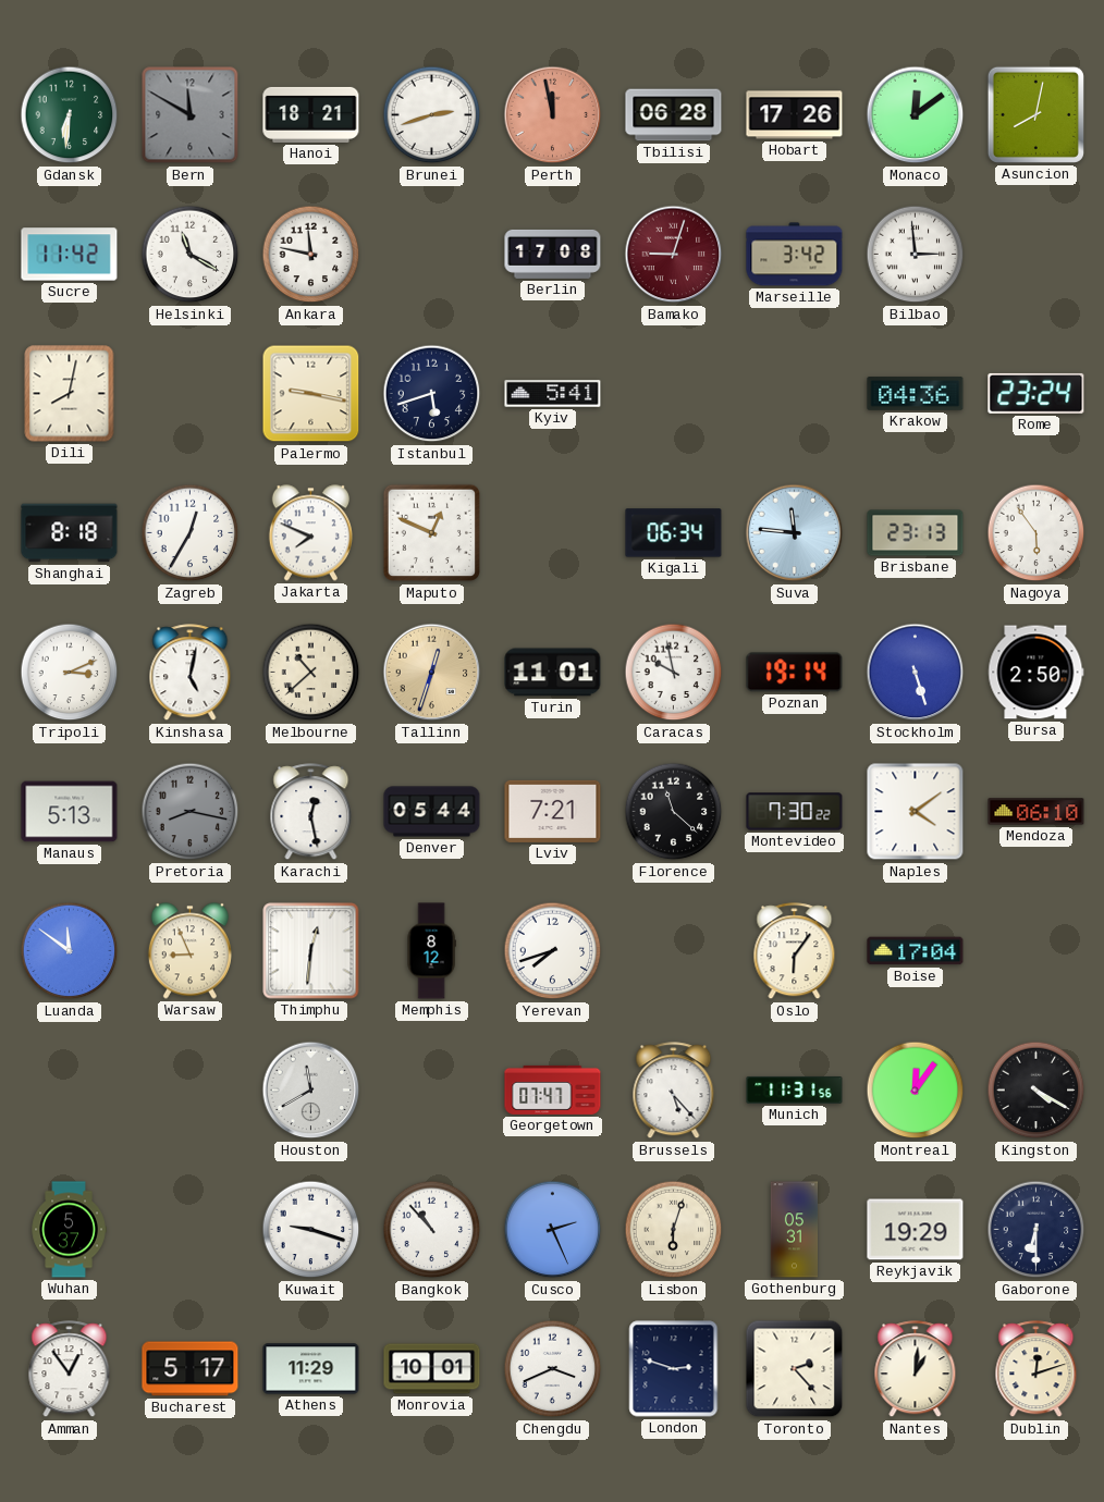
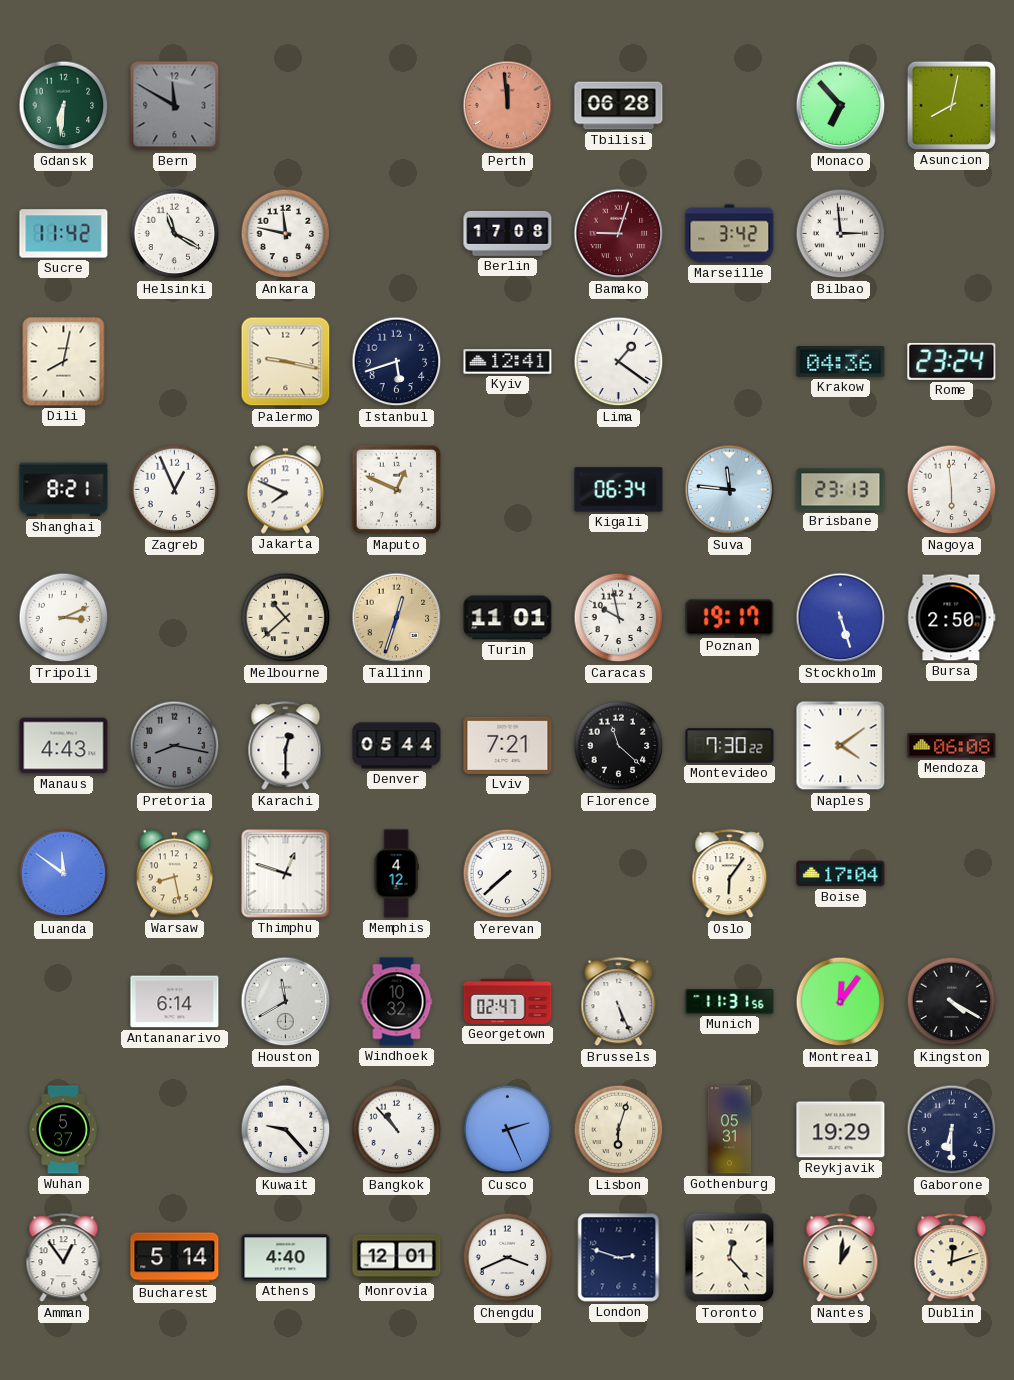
Hanoi: 18:21 -> none (311, 114)
Brunei: 2:42 -> none (432, 115)
Perth: 11:58 -> 11:59 (508, 106)
Hobart: 17:26 -> none (795, 115)
Monaco: 12:09 -> 6:53 (841, 106)
Kyiv: 5:41 -> 12:41 (508, 362)
Lima: none -> 1:21 (619, 362)
Shanghai: 8:18 -> 8:21 (64, 490)
Zagreb: 12:35 -> 12:56 (175, 490)
Nagoya: 5:54 -> 5:59 (952, 490)
Kinshasa: 5:02 -> none (191, 673)
Poznan: 19:14 -> 19:17 (730, 618)
Manaus: 5:13 -> 4:43 (64, 746)
Karachi: 12:28 -> 12:30 (286, 746)
Mendoza: 06:10 -> 06:08 (952, 746)
Warsaw: 8:56 -> 8:28 (174, 874)
Thimphu: 12:31 -> 12:48 (286, 874)
Memphis: 8:12 -> 4:12 (396, 874)
Yerevan: 7:42 -> 7:38 (508, 874)
Antananarivo: none -> 6:14 (175, 1002)
Windhoek: none -> 10:32 (397, 1002)
Georgetown: 07:47 -> 02:47 (508, 1001)
Brussels: 5:23 -> 5:26 (619, 1002)
Kuwait: 9:18 -> 9:23 (286, 1130)
Bucharest: 5:17 -> 5:14 (175, 1258)
Athens: 11:29 -> 4:40 (286, 1258)
Monrovia: 10:01 -> 12:01 (397, 1258)
Toronto: 2:23 -> 12:23 (730, 1258)
